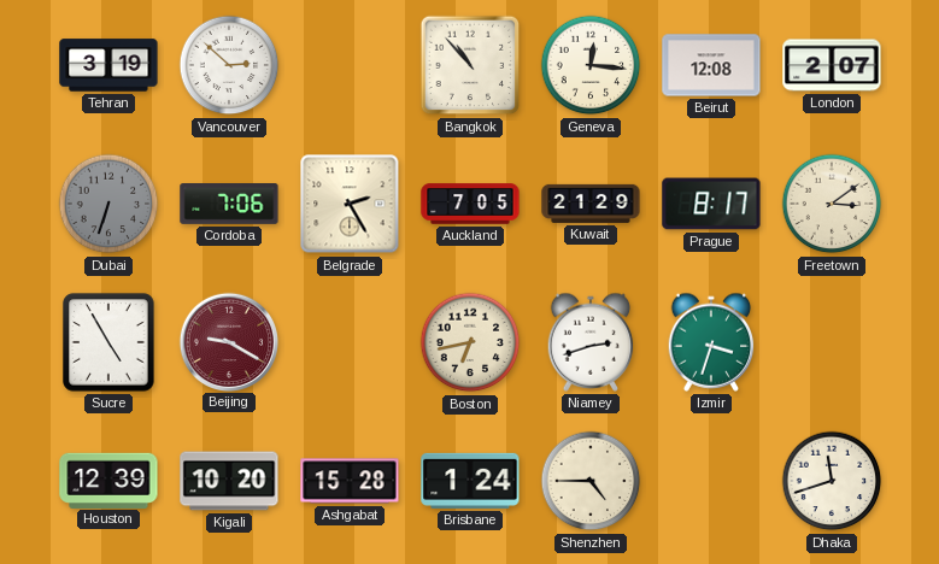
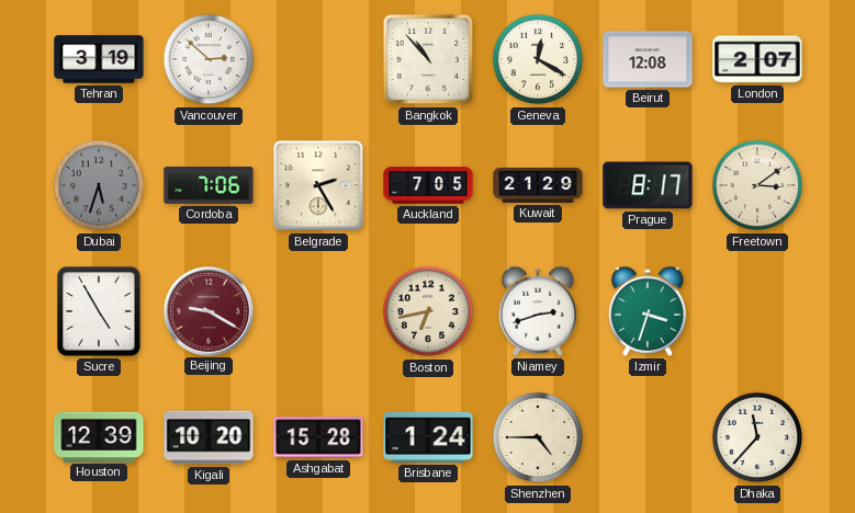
Geneva: 12:16 -> 12:20 (538, 59)
Dubai: 6:33 -> 5:33 (99, 185)
Dhaka: 11:42 -> 11:37 (757, 437)
